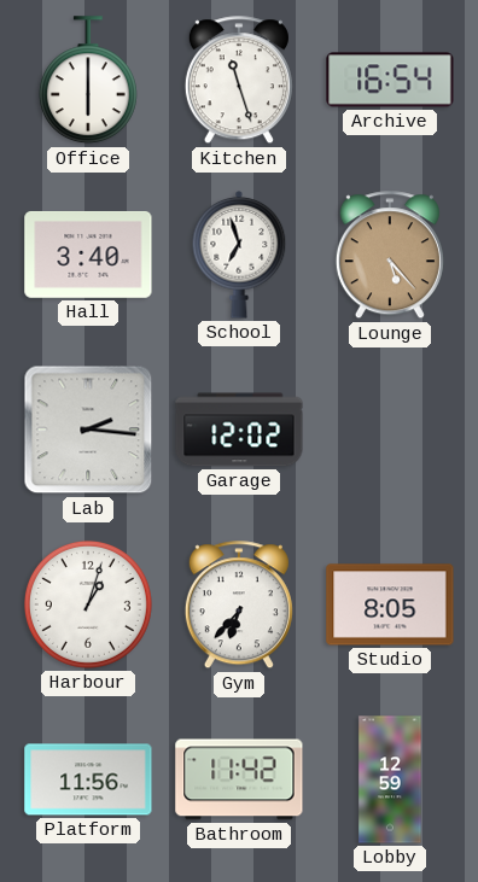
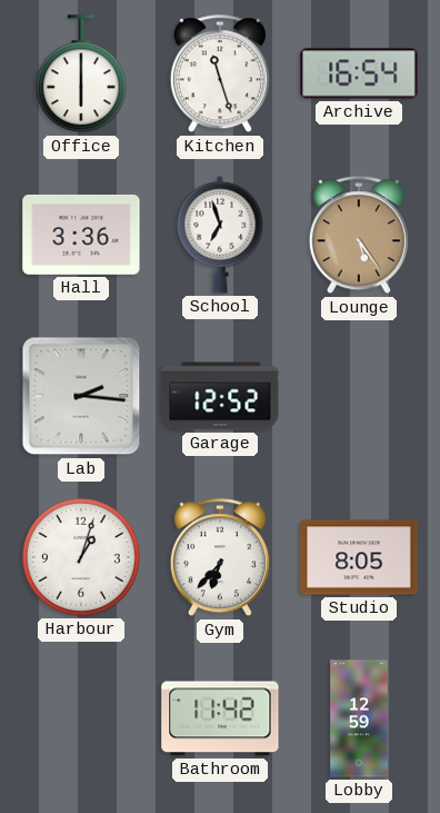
Hall: 3:40 -> 3:36 (81, 235)
Lounge: 5:23 -> 5:24 (359, 236)
Garage: 12:02 -> 12:52 (220, 396)
Platform: 11:56 -> none (88, 779)
